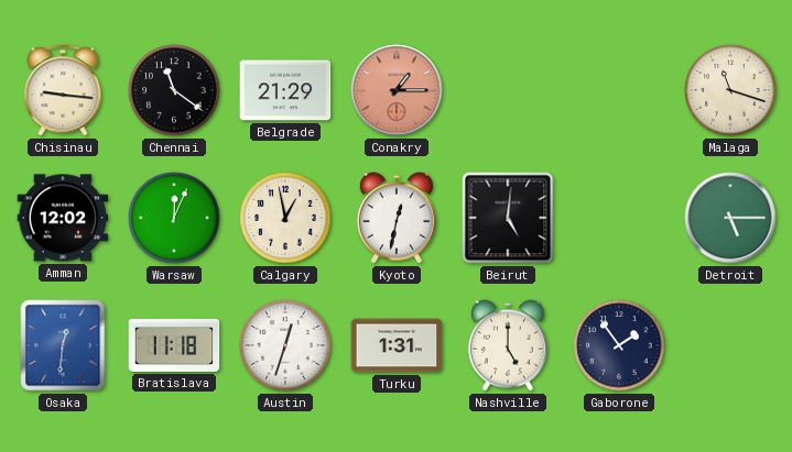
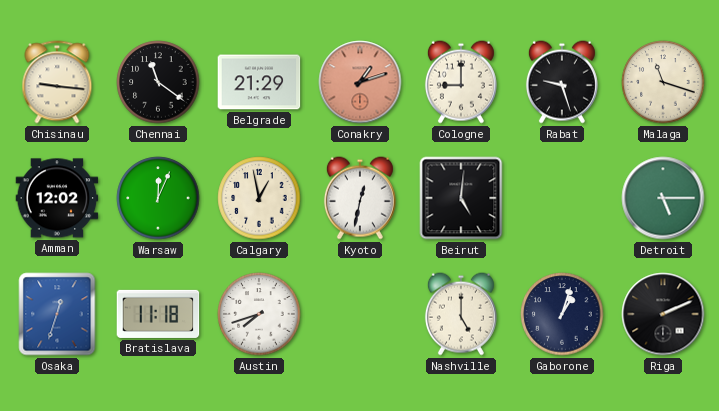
Conakry: 1:15 -> 1:12 (360, 82)
Cologne: none -> 9:00 (461, 82)
Rabat: none -> 9:27 (562, 82)
Osaka: 12:31 -> 12:33 (57, 314)
Austin: 12:33 -> 7:42 (259, 314)
Turku: 1:31 -> none (397, 345)
Gaborone: 1:54 -> 1:03 (562, 314)
Riga: none -> 2:11 (663, 314)
